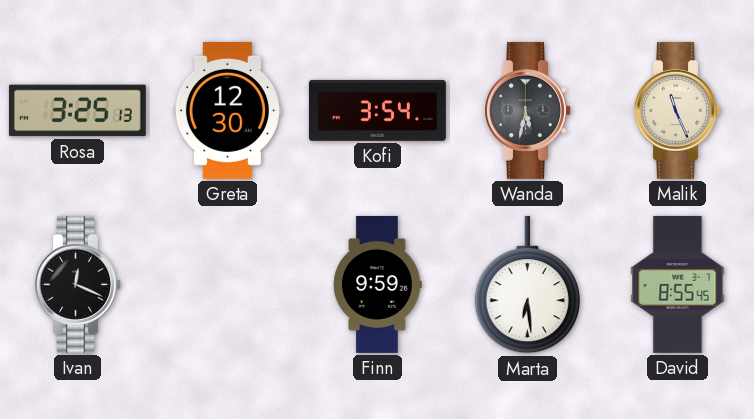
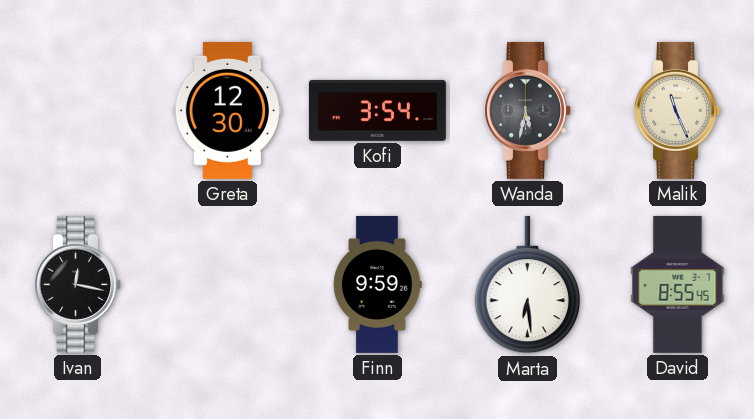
Rosa: 3:25 -> none (77, 111)
Ivan: 12:19 -> 12:17 (78, 284)
